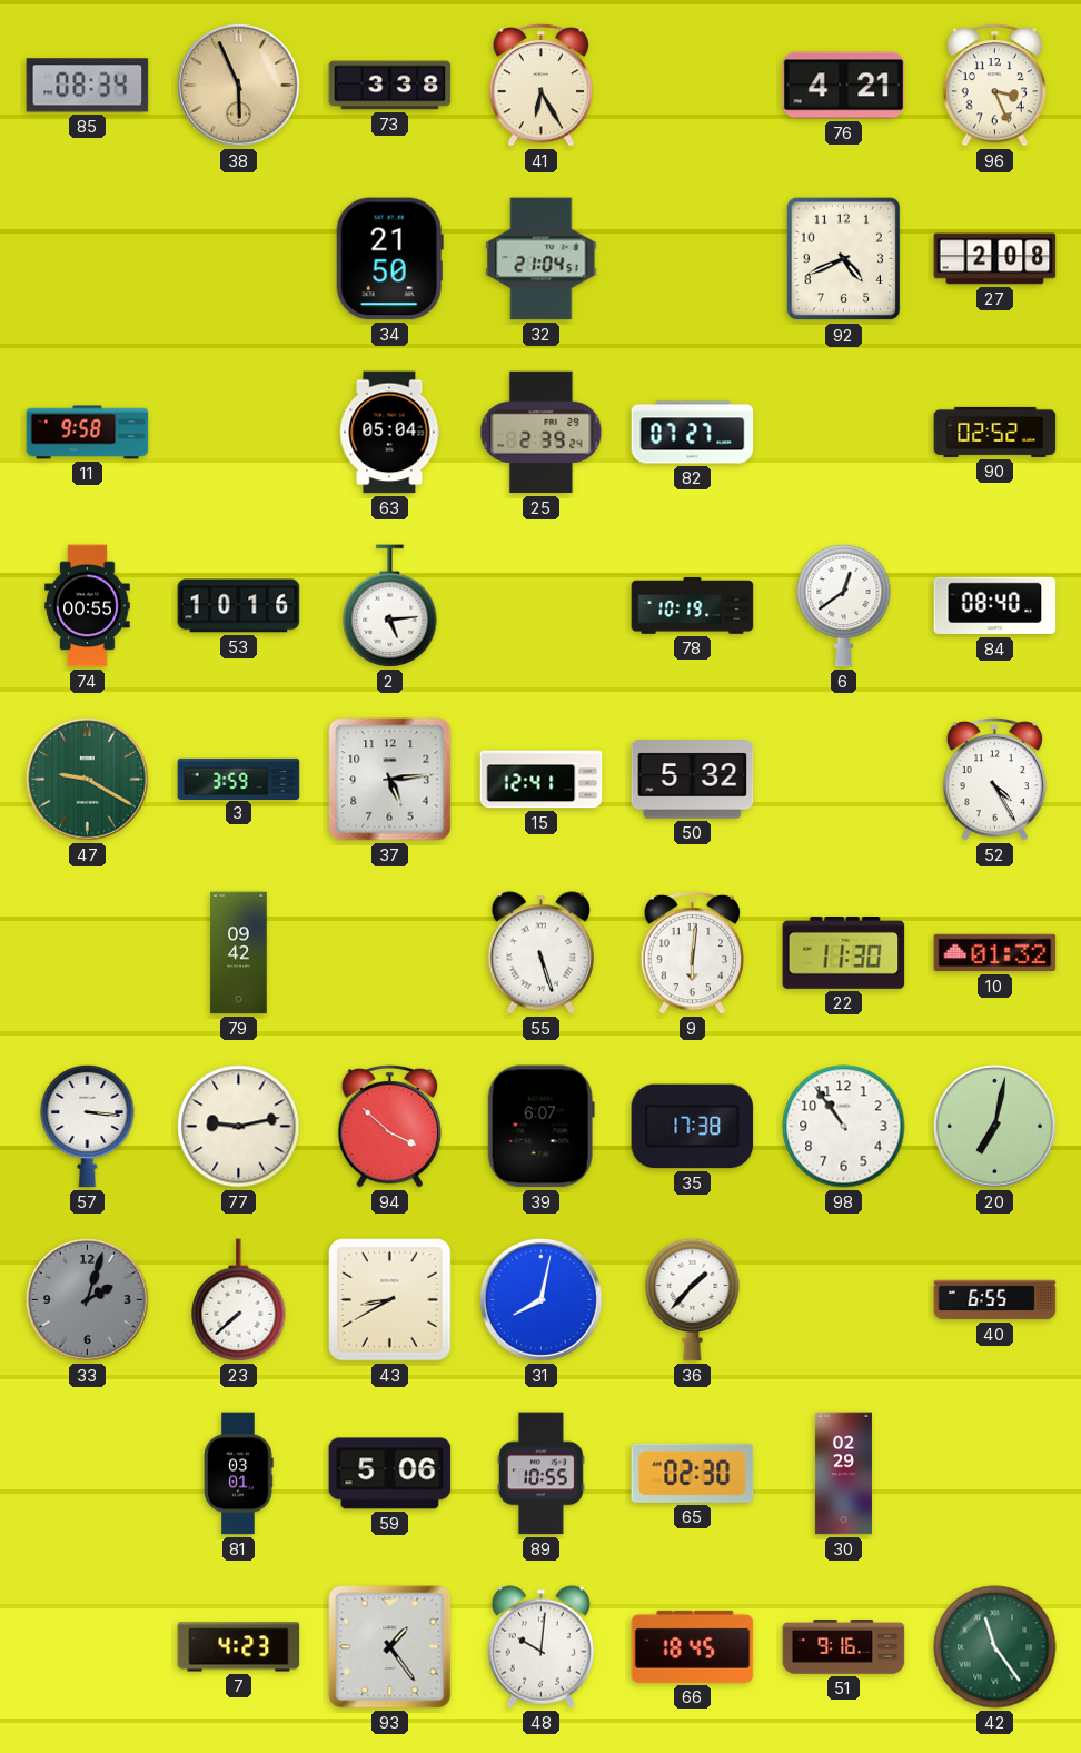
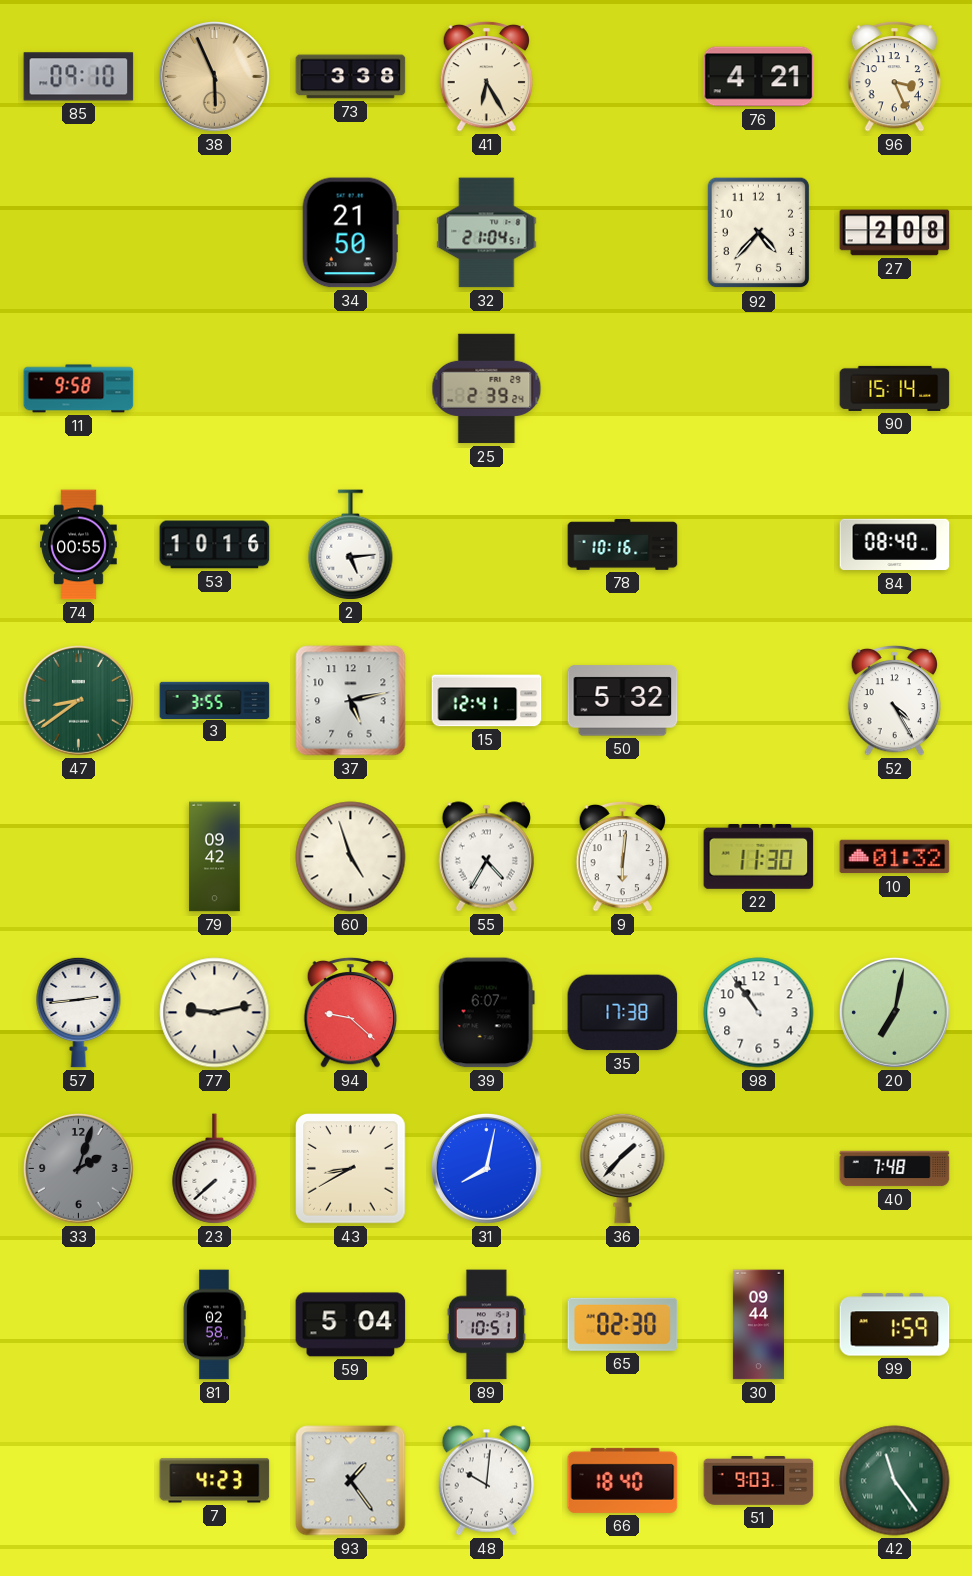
85: 08:34 -> 09:10 (79, 77)
92: 4:41 -> 4:37 (759, 233)
63: 05:04 -> none (389, 433)
82: 07:27 -> none (693, 433)
90: 02:52 -> 15:14 (895, 388)
78: 10:19 -> 10:16 (623, 545)
6: 12:39 -> none (844, 605)
47: 9:20 -> 8:39 (78, 700)
3: 3:59 -> 3:55 (215, 700)
37: 5:14 -> 5:13 (351, 701)
60: none -> 4:57 (351, 857)
55: 5:27 -> 4:35 (486, 857)
57: 3:16 -> 2:44 (79, 1012)
94: 3:52 -> 9:22 (351, 1012)
40: 6:55 -> 7:48 (895, 1169)
81: 03:01 -> 02:58 (214, 1325)
59: 5:06 -> 5:04 (351, 1325)
89: 10:55 -> 10:51 (486, 1325)
30: 02:29 -> 09:44 (758, 1325)
99: none -> 1:59 (895, 1325)
66: 18:45 -> 18:40 (623, 1480)
51: 9:16 -> 9:03 (759, 1481)
